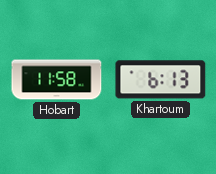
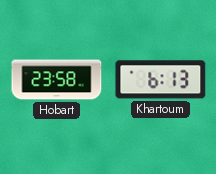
Hobart: 11:58 -> 23:58 (57, 80)
